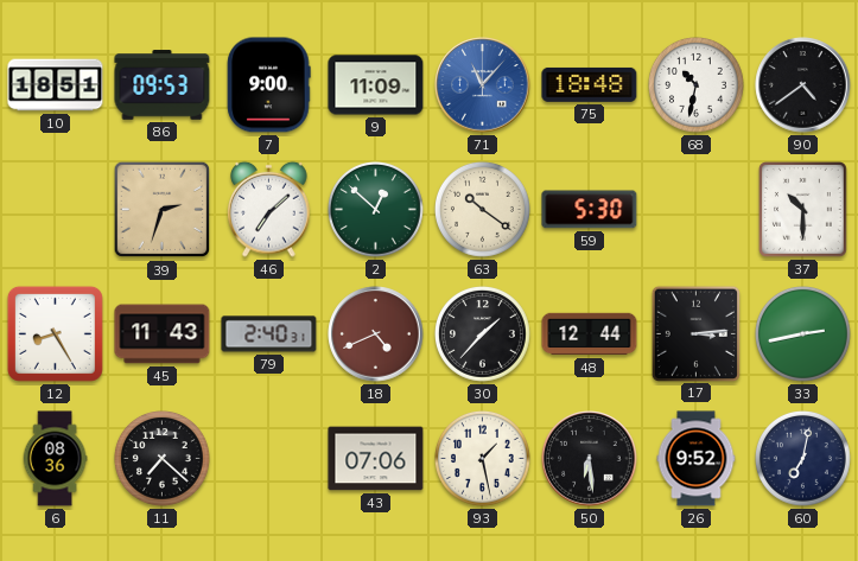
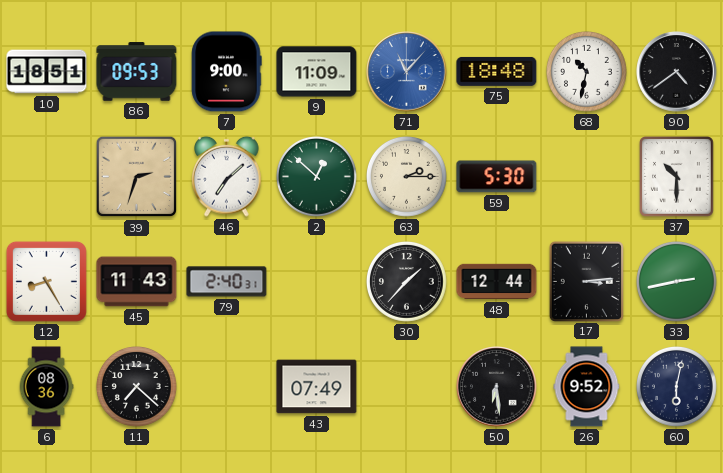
63: 10:21 -> 2:15 (407, 177)
18: 4:41 -> none (376, 334)
43: 07:06 -> 07:49 (317, 387)
93: 1:28 -> none (483, 459)
60: 7:02 -> 6:02 (677, 387)
